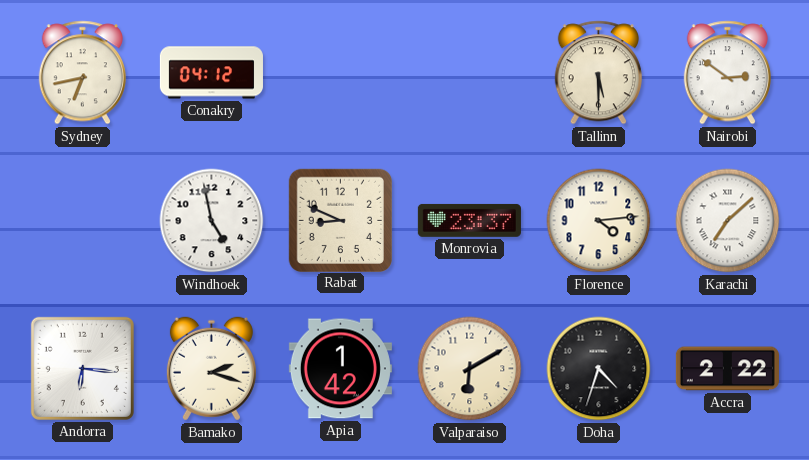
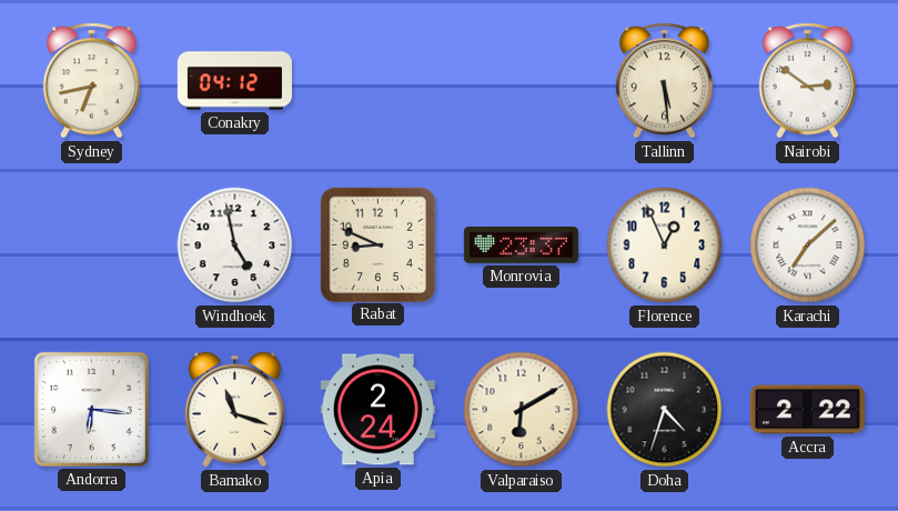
Tallinn: 5:30 -> 5:29 (664, 81)
Florence: 4:14 -> 12:56 (665, 246)
Bamako: 2:18 -> 11:18 (234, 410)
Apia: 1:42 -> 2:24 (377, 410)
